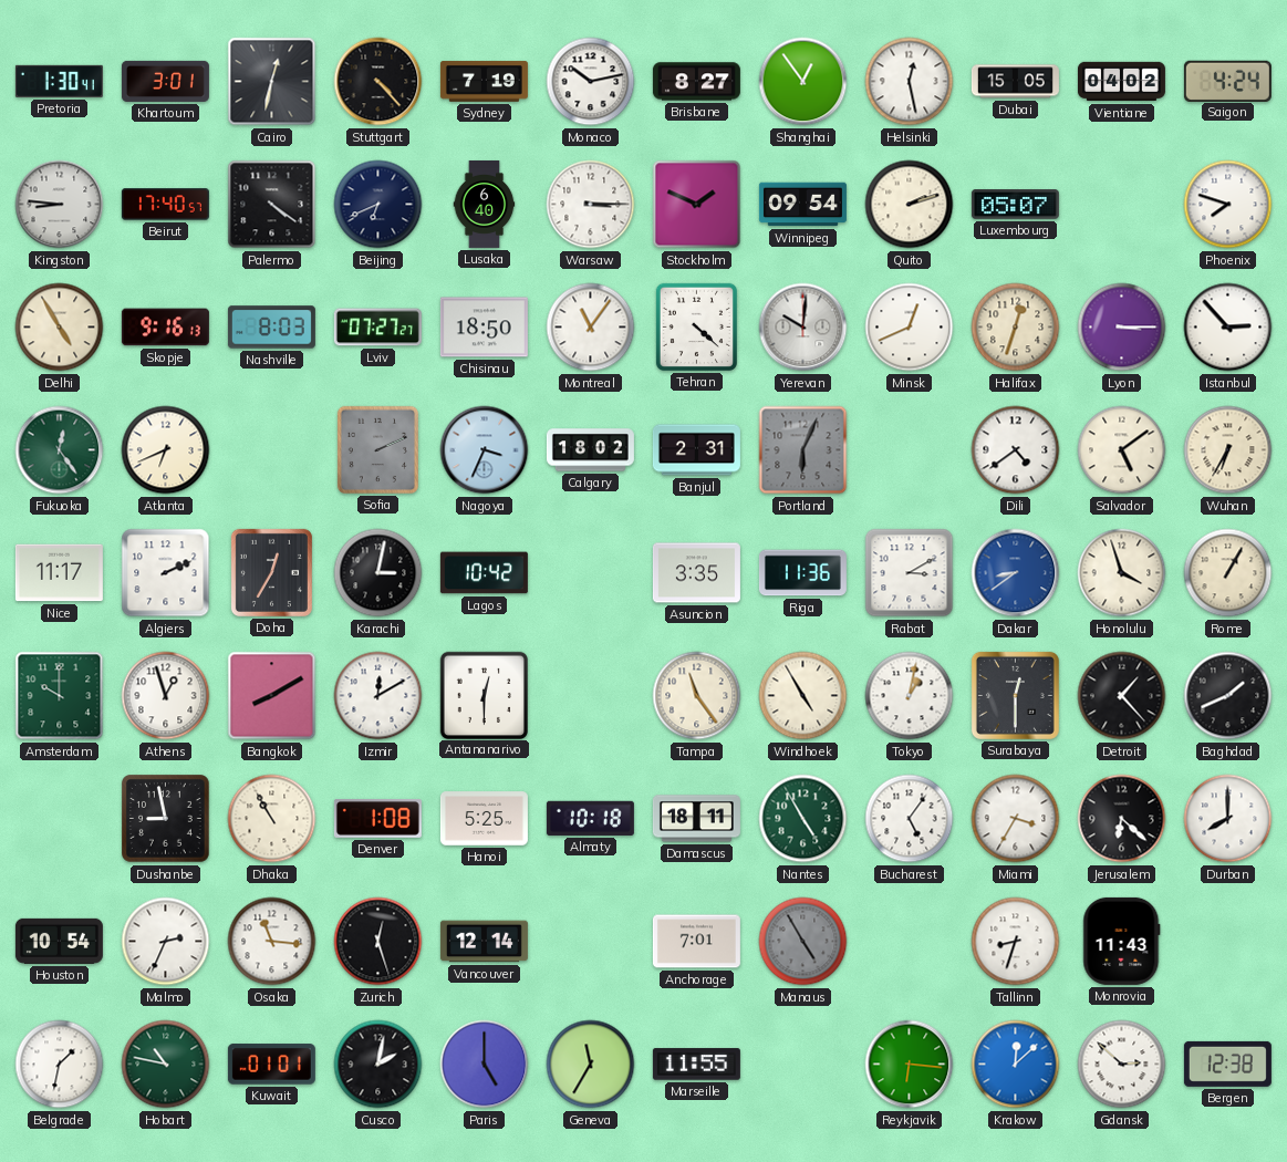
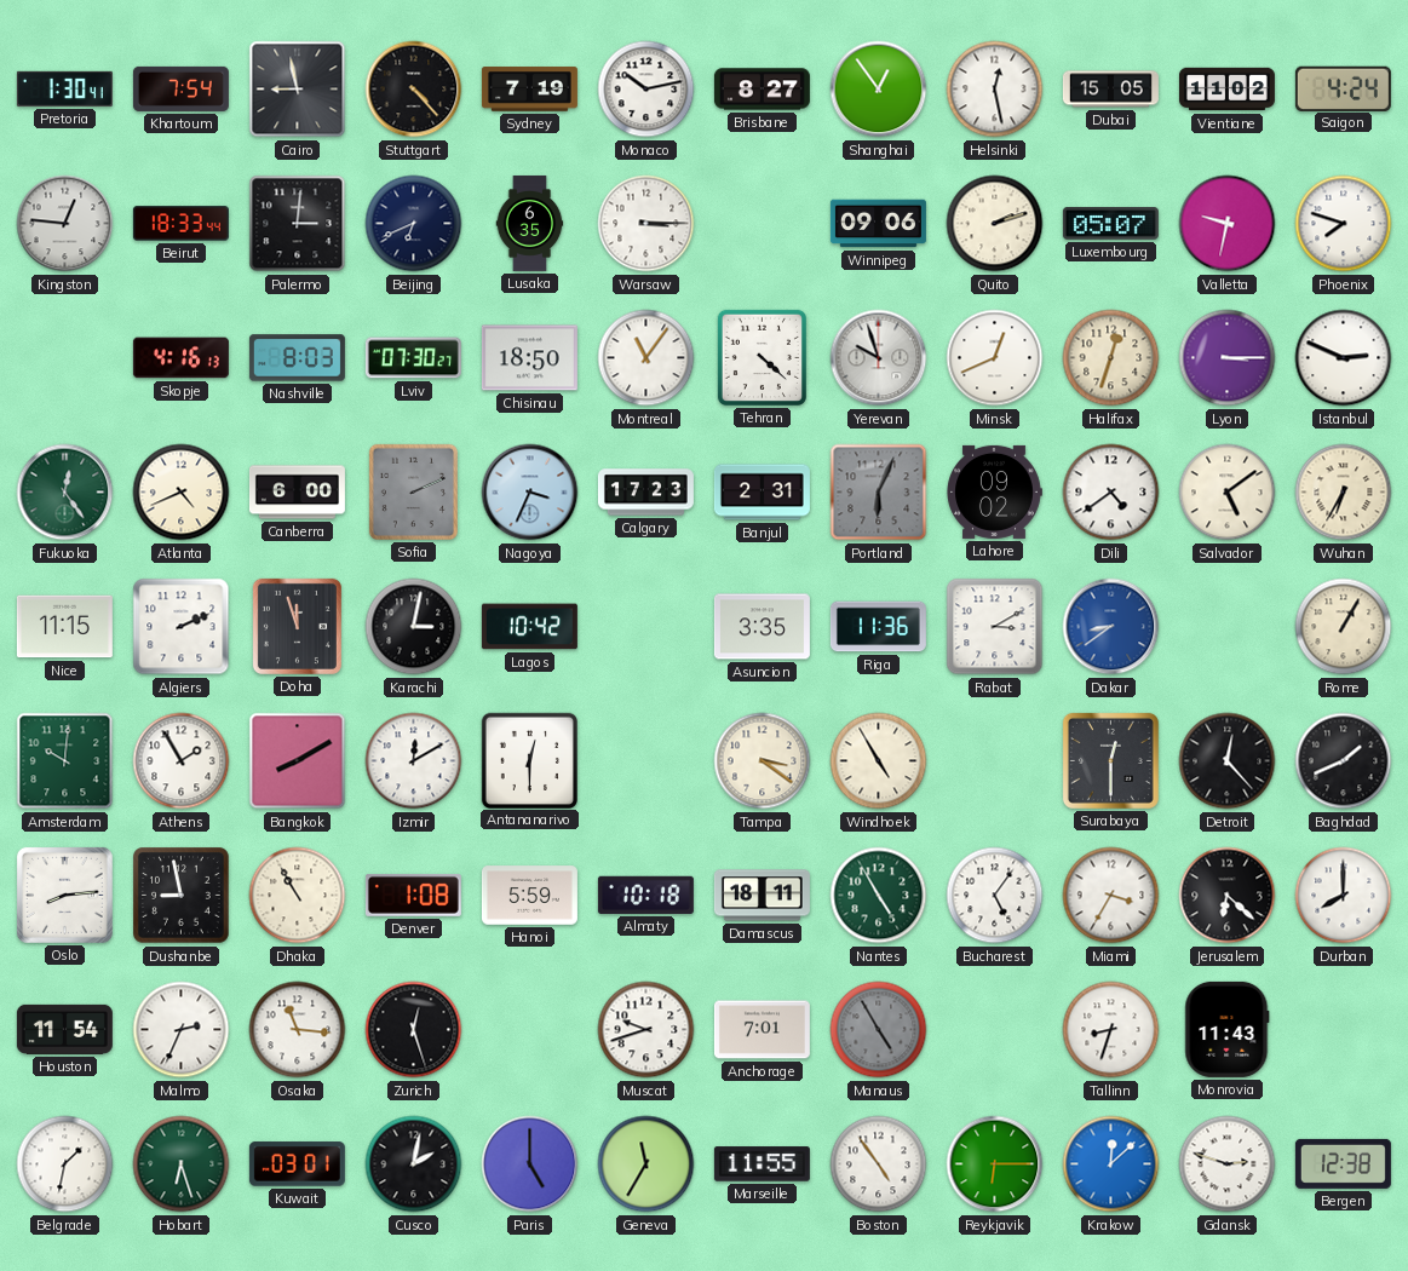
Khartoum: 3:01 -> 7:54 (180, 88)
Cairo: 12:32 -> 8:58 (298, 90)
Vientiane: 04:02 -> 11:02 (1226, 90)
Kingston: 8:46 -> 12:46 (65, 224)
Beirut: 17:40 -> 18:33 (180, 224)
Palermo: 4:21 -> 3:01 (298, 224)
Lusaka: 6:40 -> 6:35 (530, 223)
Stockholm: 1:49 -> none (697, 205)
Winnipeg: 09:54 -> 09:06 (878, 224)
Valletta: none -> 9:32 (1228, 224)
Delhi: 4:55 -> none (60, 328)
Skopje: 9:16 -> 4:16 (180, 358)
Lviv: 07:27 -> 07:30 (413, 358)
Yerevan: 10:01 -> 9:57 (879, 358)
Istanbul: 2:53 -> 2:49 (1344, 358)
Atlanta: 6:41 -> 4:41 (182, 493)
Canberra: none -> 6:00 (297, 493)
Calgary: 18:02 -> 17:23 (645, 493)
Lahore: none -> 09:02 (994, 491)
Nice: 11:17 -> 11:15 (64, 627)
Doha: 12:35 -> 11:57 (297, 626)
Honolulu: 3:57 -> none (1122, 573)
Amsterdam: 10:00 -> 10:01 (65, 761)
Athens: 12:57 -> 1:55 (182, 761)
Tampa: 11:24 -> 3:21 (763, 761)
Tokyo: 1:02 -> none (910, 696)
Detroit: 1:23 -> 12:23 (1228, 761)
Oslo: none -> 8:14 (64, 895)
Hanoi: 5:25 -> 5:59 (529, 896)
Houston: 10:54 -> 11:54 (64, 1029)
Vancouver: 12:14 -> none (484, 942)
Muscat: none -> 9:42 (646, 1030)
Hobart: 10:47 -> 6:27 (182, 1164)
Kuwait: 01:01 -> 03:01 (297, 1164)
Boston: none -> 4:54 (879, 1164)
Reykjavik: 6:16 -> 6:15 (995, 1164)
Gdansk: 2:52 -> 2:48 (1228, 1164)
